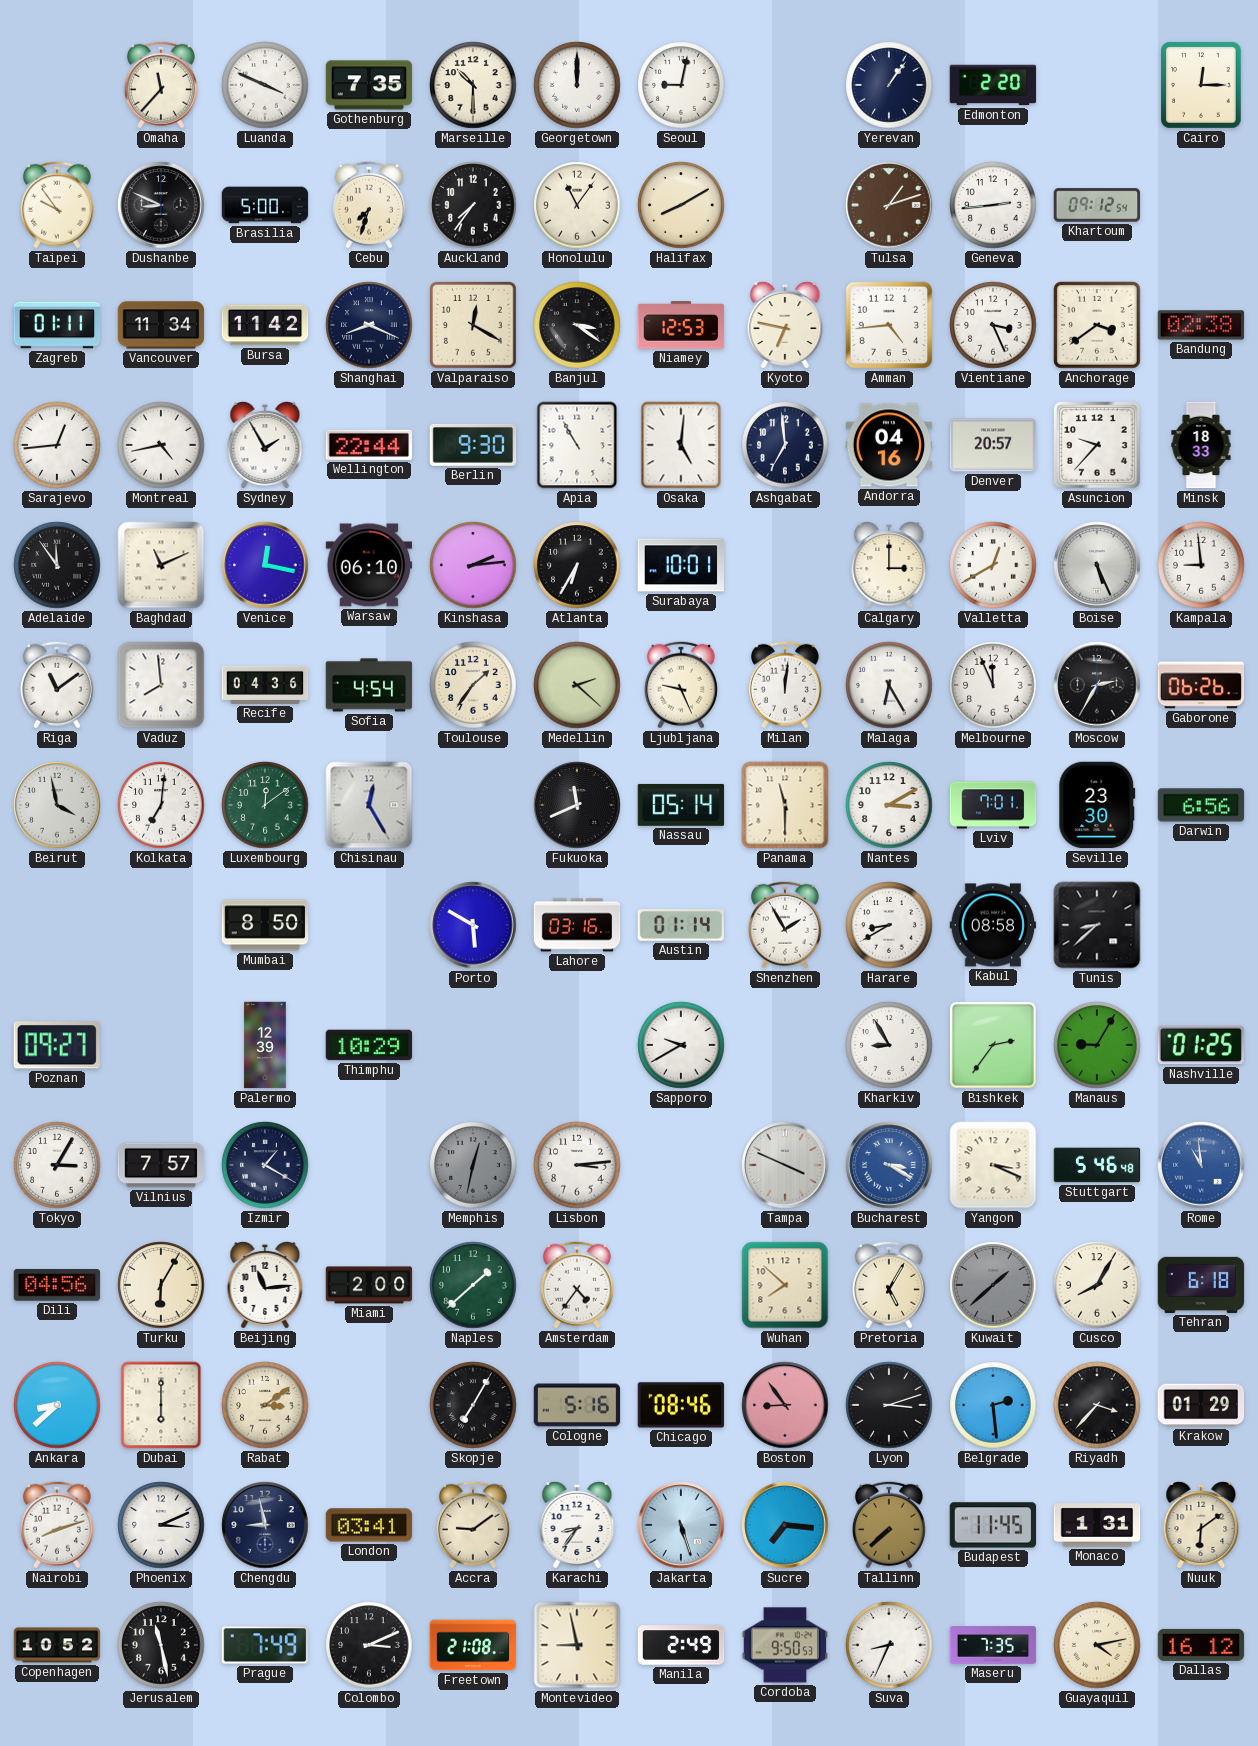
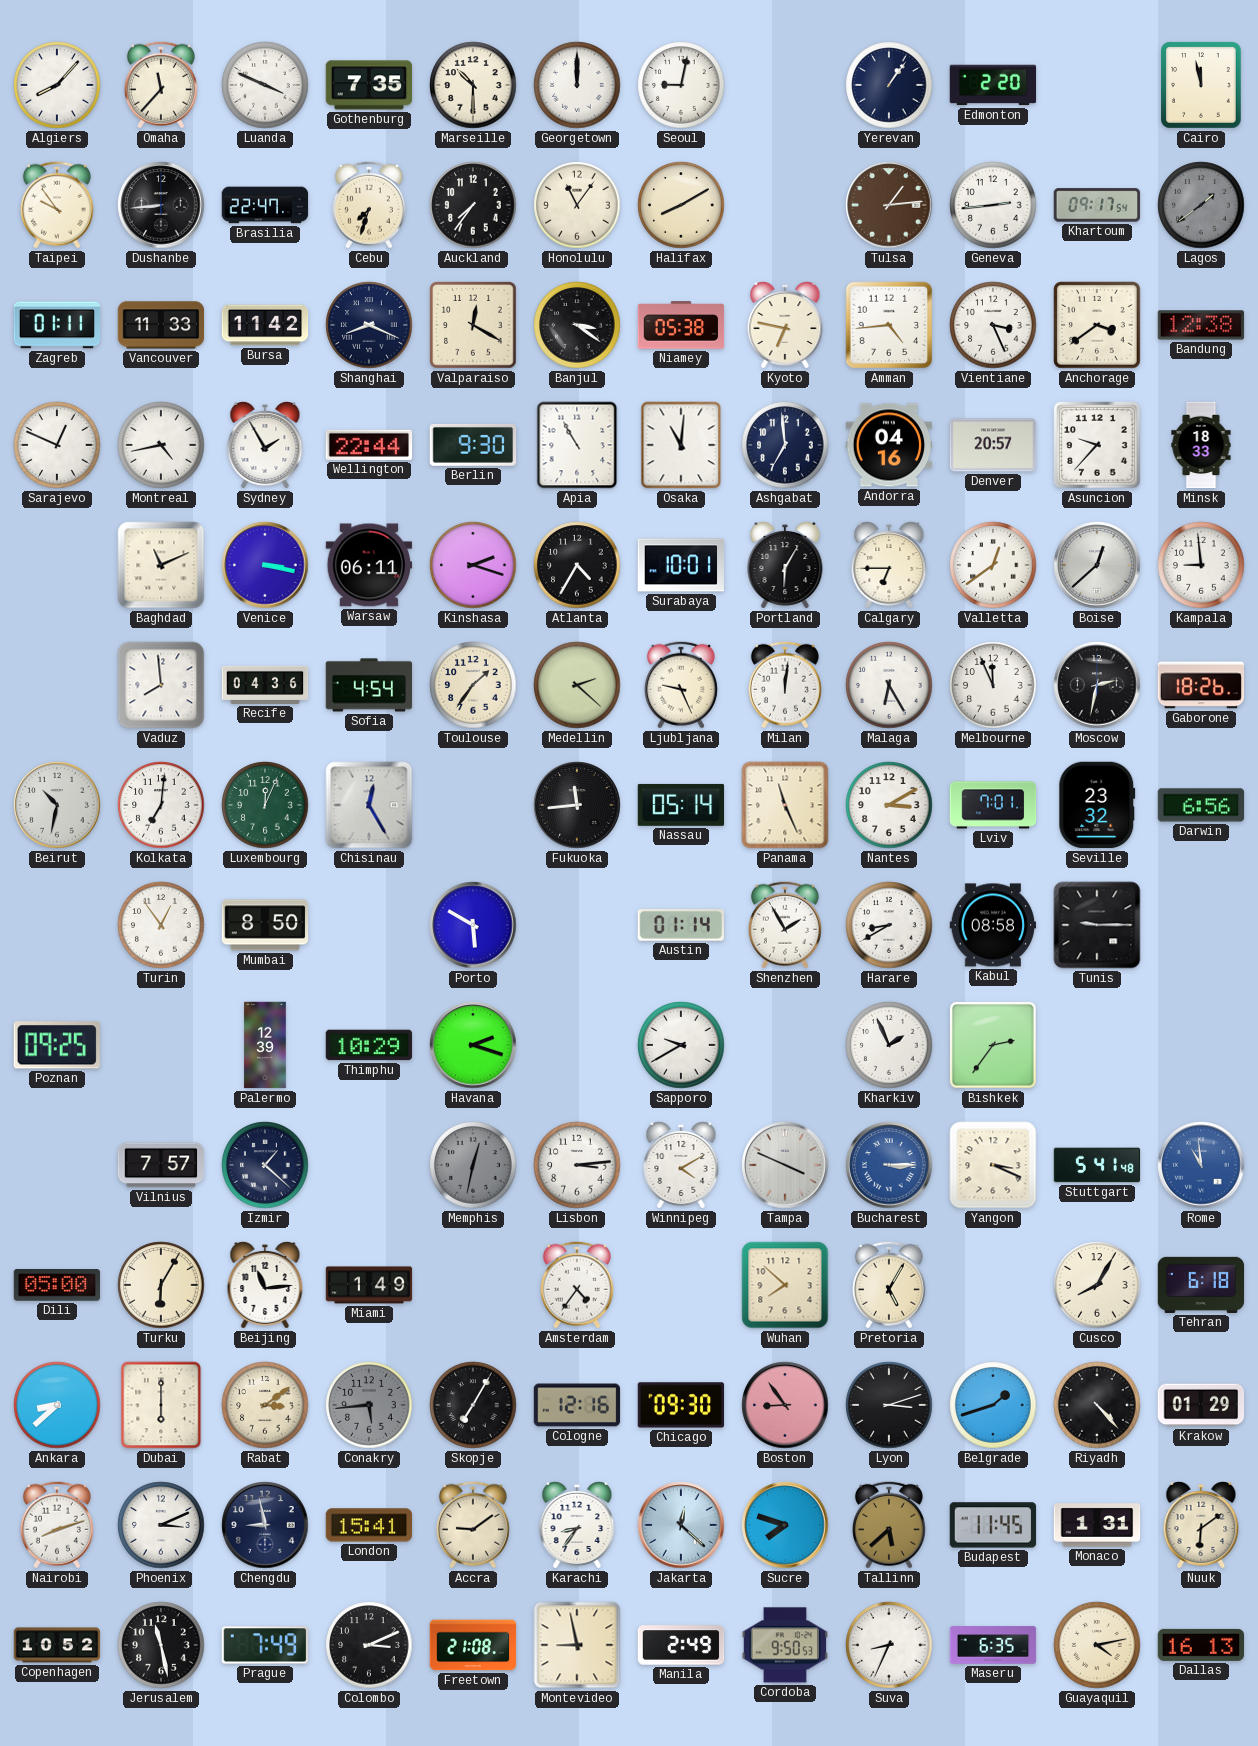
Algiers: none -> 8:07 (57, 85)
Cairo: 12:15 -> 11:58 (1201, 85)
Dushanbe: 8:49 -> 8:44 (161, 205)
Brasilia: 5:00 -> 22:47 (265, 205)
Tulsa: 1:12 -> 1:14 (889, 205)
Khartoum: 09:12 -> 09:17 (1097, 205)
Lagos: none -> 1:39 (1201, 205)
Vancouver: 11:34 -> 11:33 (161, 325)
Niamey: 12:53 -> 05:38 (681, 325)
Bandung: 02:38 -> 12:38 (1201, 325)
Sarajevo: 12:44 -> 12:49 (57, 445)
Osaka: 5:01 -> 11:01 (681, 445)
Adelaide: 11:54 -> none (57, 565)
Venice: 12:17 -> 3:17 (265, 565)
Warsaw: 06:10 -> 06:11 (369, 565)
Kinshasa: 2:14 -> 2:18 (473, 565)
Atlanta: 6:35 -> 4:35 (577, 565)
Portland: none -> 6:05 (785, 565)
Calgary: 3:00 -> 6:45 (889, 565)
Valletta: 12:40 -> 12:39 (993, 565)
Boise: 5:26 -> 12:38 (1097, 565)
Riga: 11:09 -> none (57, 685)
Moscow: 2:35 -> 2:32 (1097, 685)
Gaborone: 06:26 -> 18:26 (1201, 685)
Beirut: 3:58 -> 10:32 (57, 805)
Luxembourg: 12:09 -> 12:04 (265, 805)
Fukuoka: 11:41 -> 11:44 (577, 805)
Panama: 11:30 -> 11:26 (785, 805)
Seville: 23:30 -> 23:32 (1097, 805)
Turin: none -> 12:54 (161, 925)
Lahore: 03:16 -> none (577, 925)
Tunis: 8:38 -> 9:15 (1097, 925)
Poznan: 09:27 -> 09:25 (57, 1045)
Havana: none -> 2:18 (473, 1045)
Kharkiv: 8:55 -> 1:56 (889, 1045)
Manaus: 9:05 -> none (1097, 1045)
Nashville: 01:25 -> none (1200, 1045)
Tokyo: 3:05 -> none (57, 1165)
Izmir: 1:20 -> 1:22 (265, 1165)
Winnipeg: none -> 4:10 (681, 1165)
Bucharest: 3:20 -> 3:15 (889, 1165)
Stuttgart: 5:46 -> 5:41 (1097, 1165)
Dili: 04:56 -> 05:00 (57, 1285)
Miami: 2:00 -> 1:49 (369, 1285)
Naples: 1:38 -> none (473, 1285)
Kuwait: 1:38 -> none (993, 1285)
Conakry: none -> 5:44 (369, 1405)
Cologne: 5:16 -> 12:16 (577, 1405)
Chicago: 08:46 -> 09:30 (681, 1405)
Belgrade: 2:29 -> 1:42 (993, 1405)
Riyadh: 3:37 -> 4:23 (1097, 1405)
London: 03:41 -> 15:41 (369, 1525)
Jakarta: 5:27 -> 12:22 (681, 1525)
Sucre: 7:16 -> 7:48 (785, 1525)
Tallinn: 7:38 -> 5:38 (889, 1525)
Maseru: 7:35 -> 6:35 (993, 1645)
Dallas: 16:12 -> 16:13 (1201, 1645)
